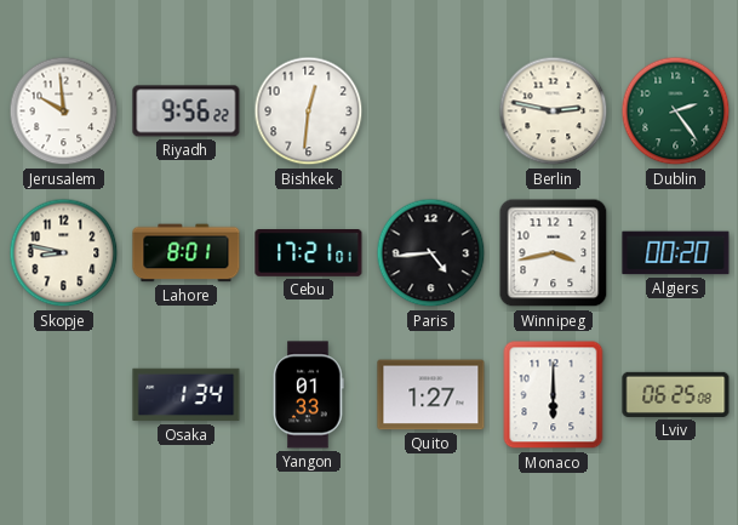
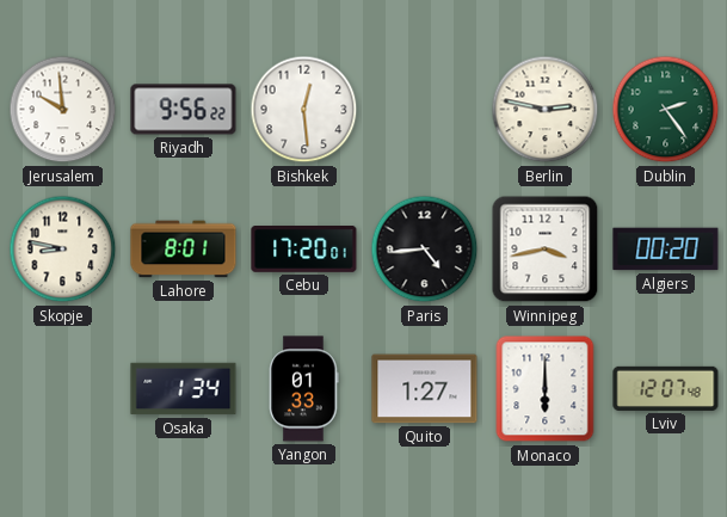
Bishkek: 12:31 -> 12:29 (304, 110)
Cebu: 17:21 -> 17:20 (304, 250)
Lviv: 06:25 -> 12:07 (666, 388)
